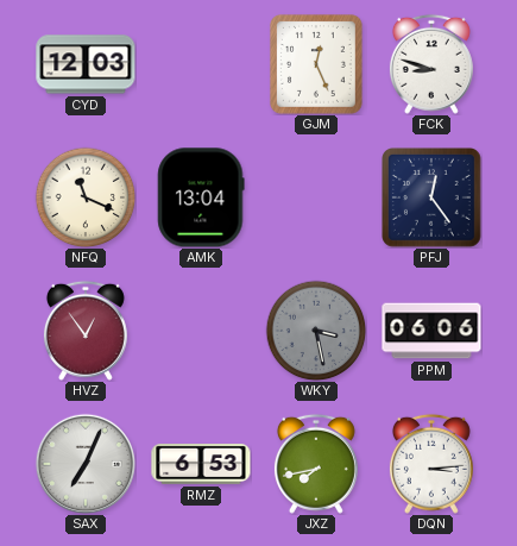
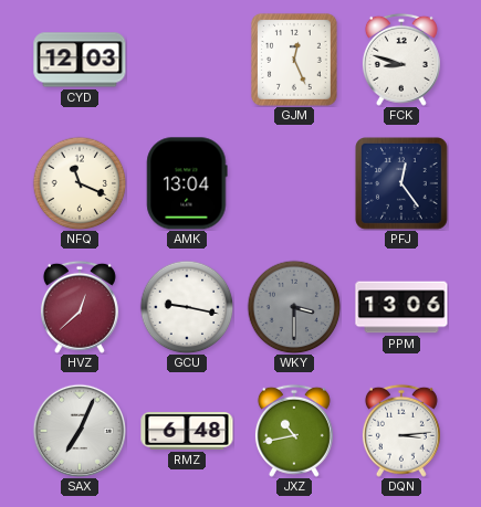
HVZ: 12:54 -> 12:38 (80, 307)
GCU: none -> 9:17 (187, 307)
WKY: 3:28 -> 3:30 (294, 307)
PPM: 06:06 -> 13:06 (401, 307)
RMZ: 6:53 -> 6:48 (187, 432)
JXZ: 7:43 -> 10:43 (294, 431)
